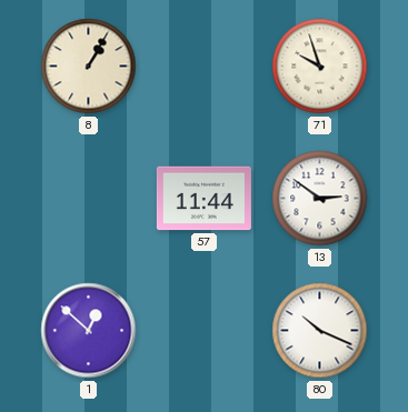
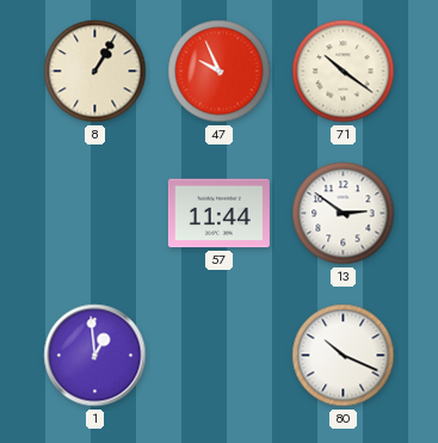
47: none -> 9:56 (220, 72)
71: 9:57 -> 10:21 (344, 72)
1: 12:52 -> 12:59 (95, 356)
